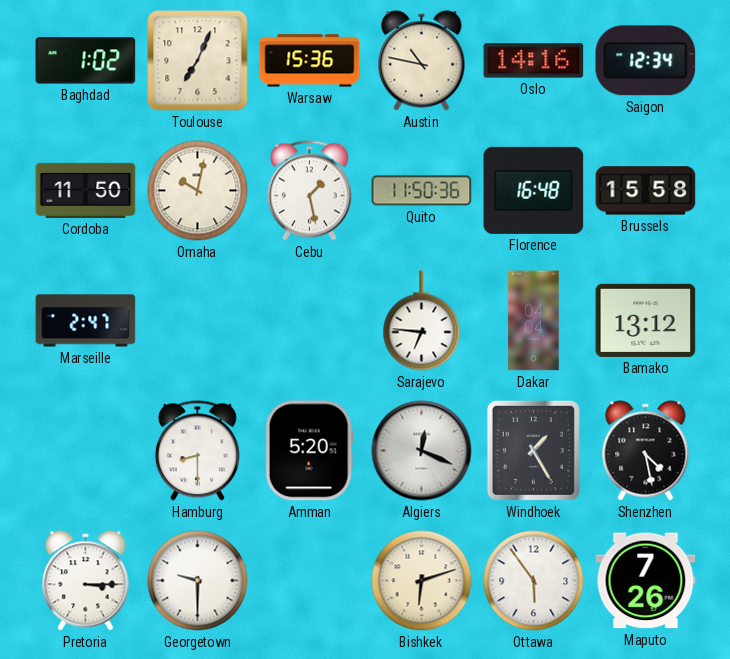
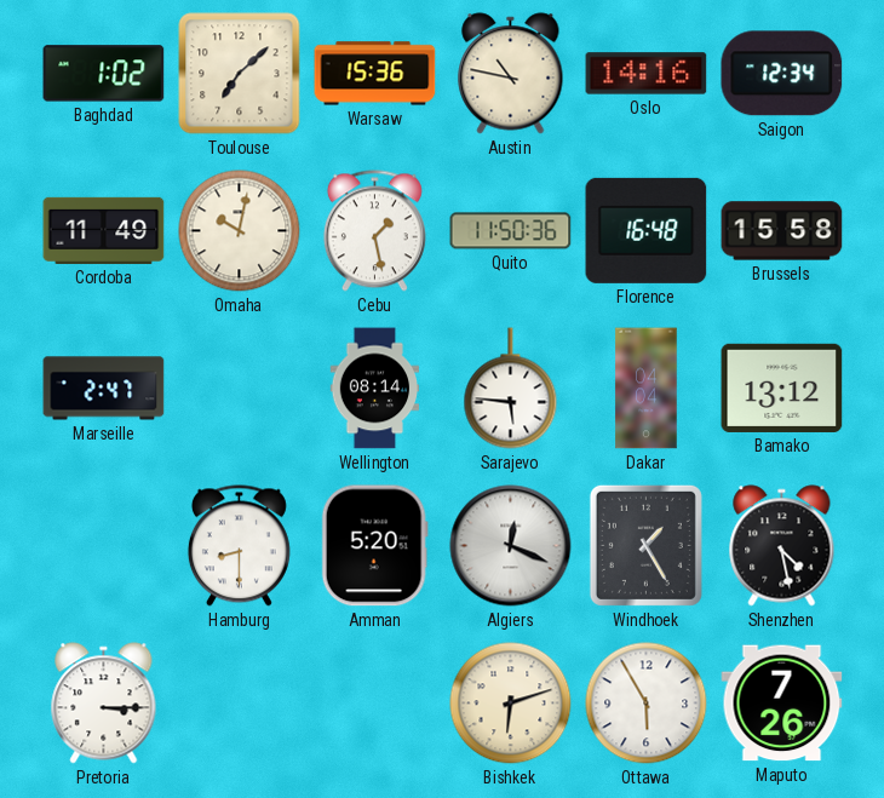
Toulouse: 7:04 -> 7:08 (240, 74)
Cordoba: 11:50 -> 11:49 (104, 230)
Wellington: none -> 08:14 (375, 389)
Sarajevo: 6:46 -> 5:46 (511, 389)
Georgetown: 9:30 -> none (198, 581)
Ottawa: 5:54 -> 5:55 (647, 704)
